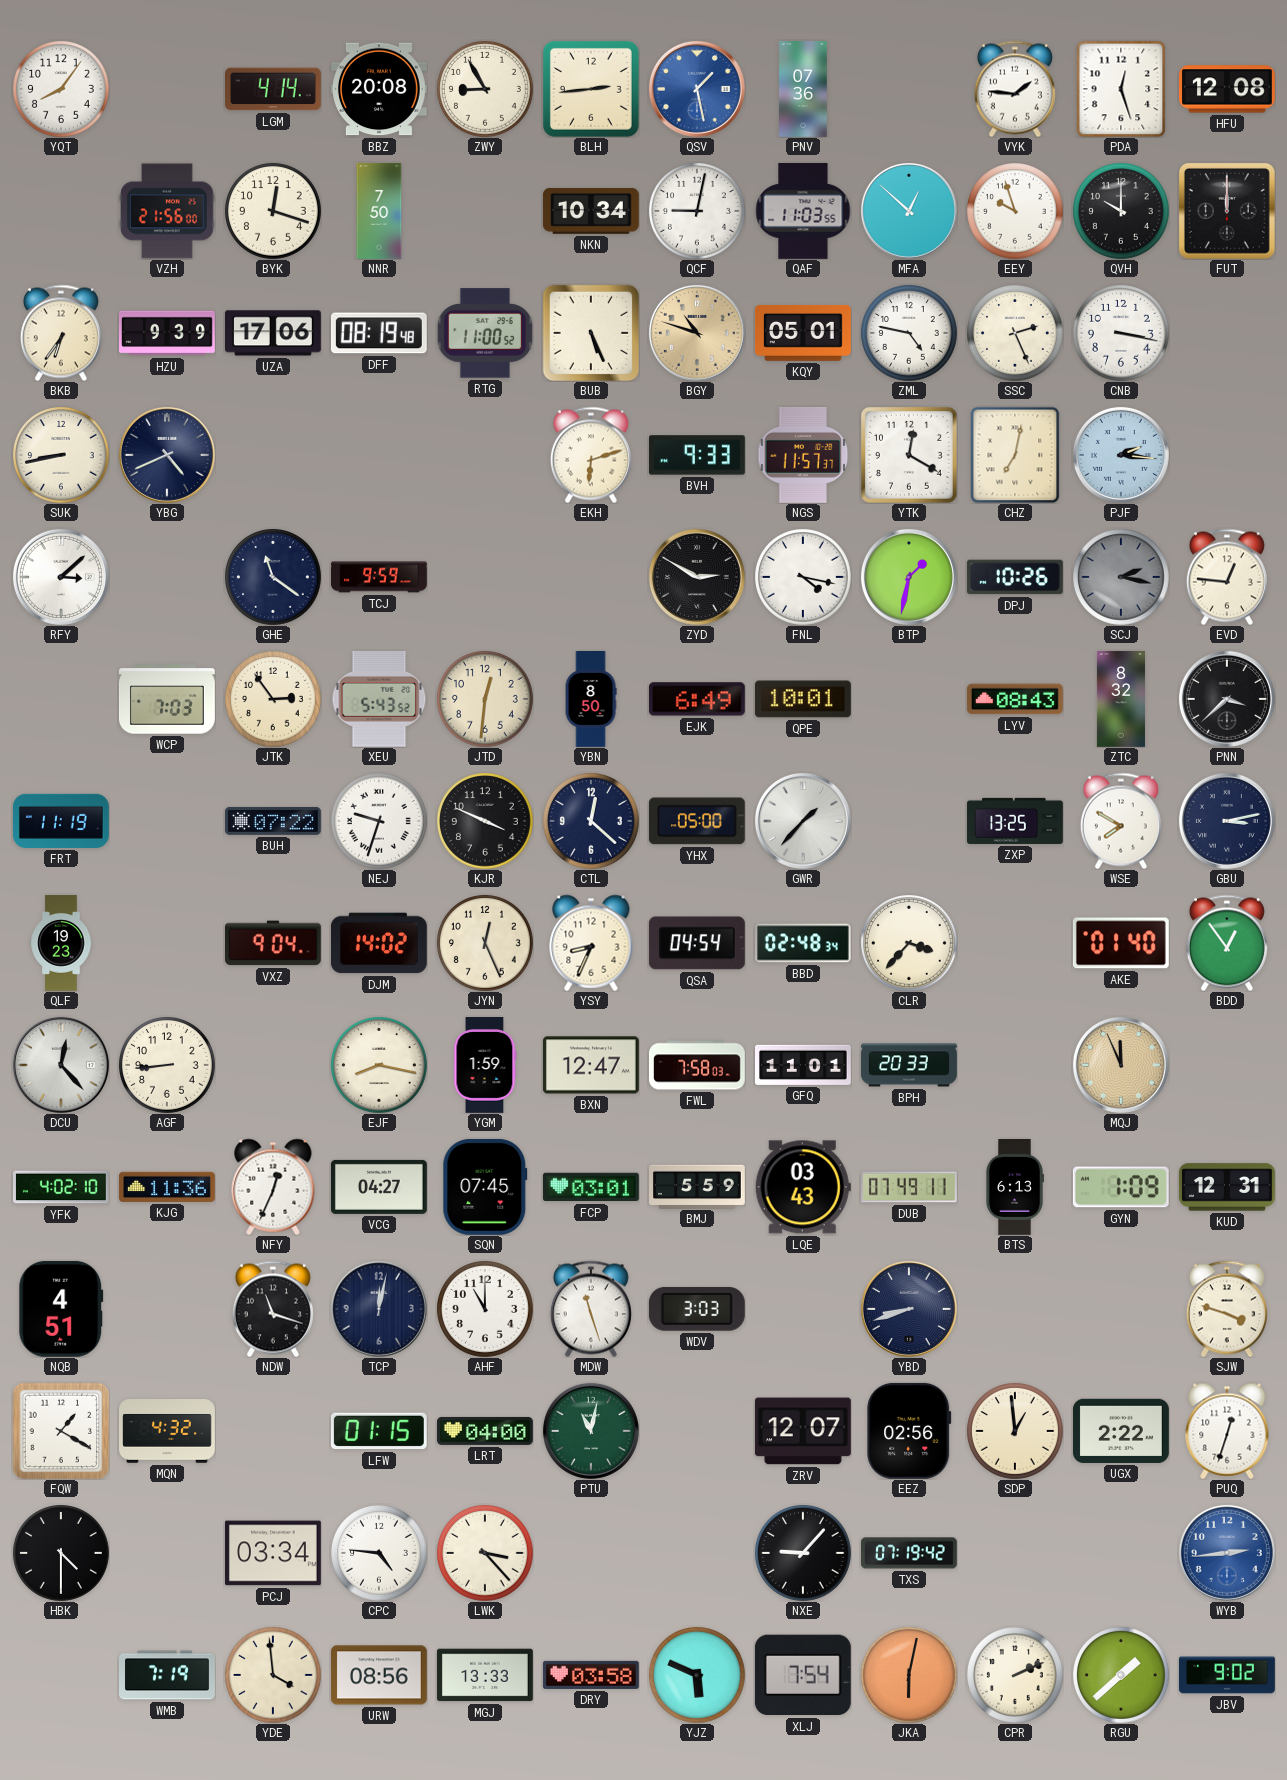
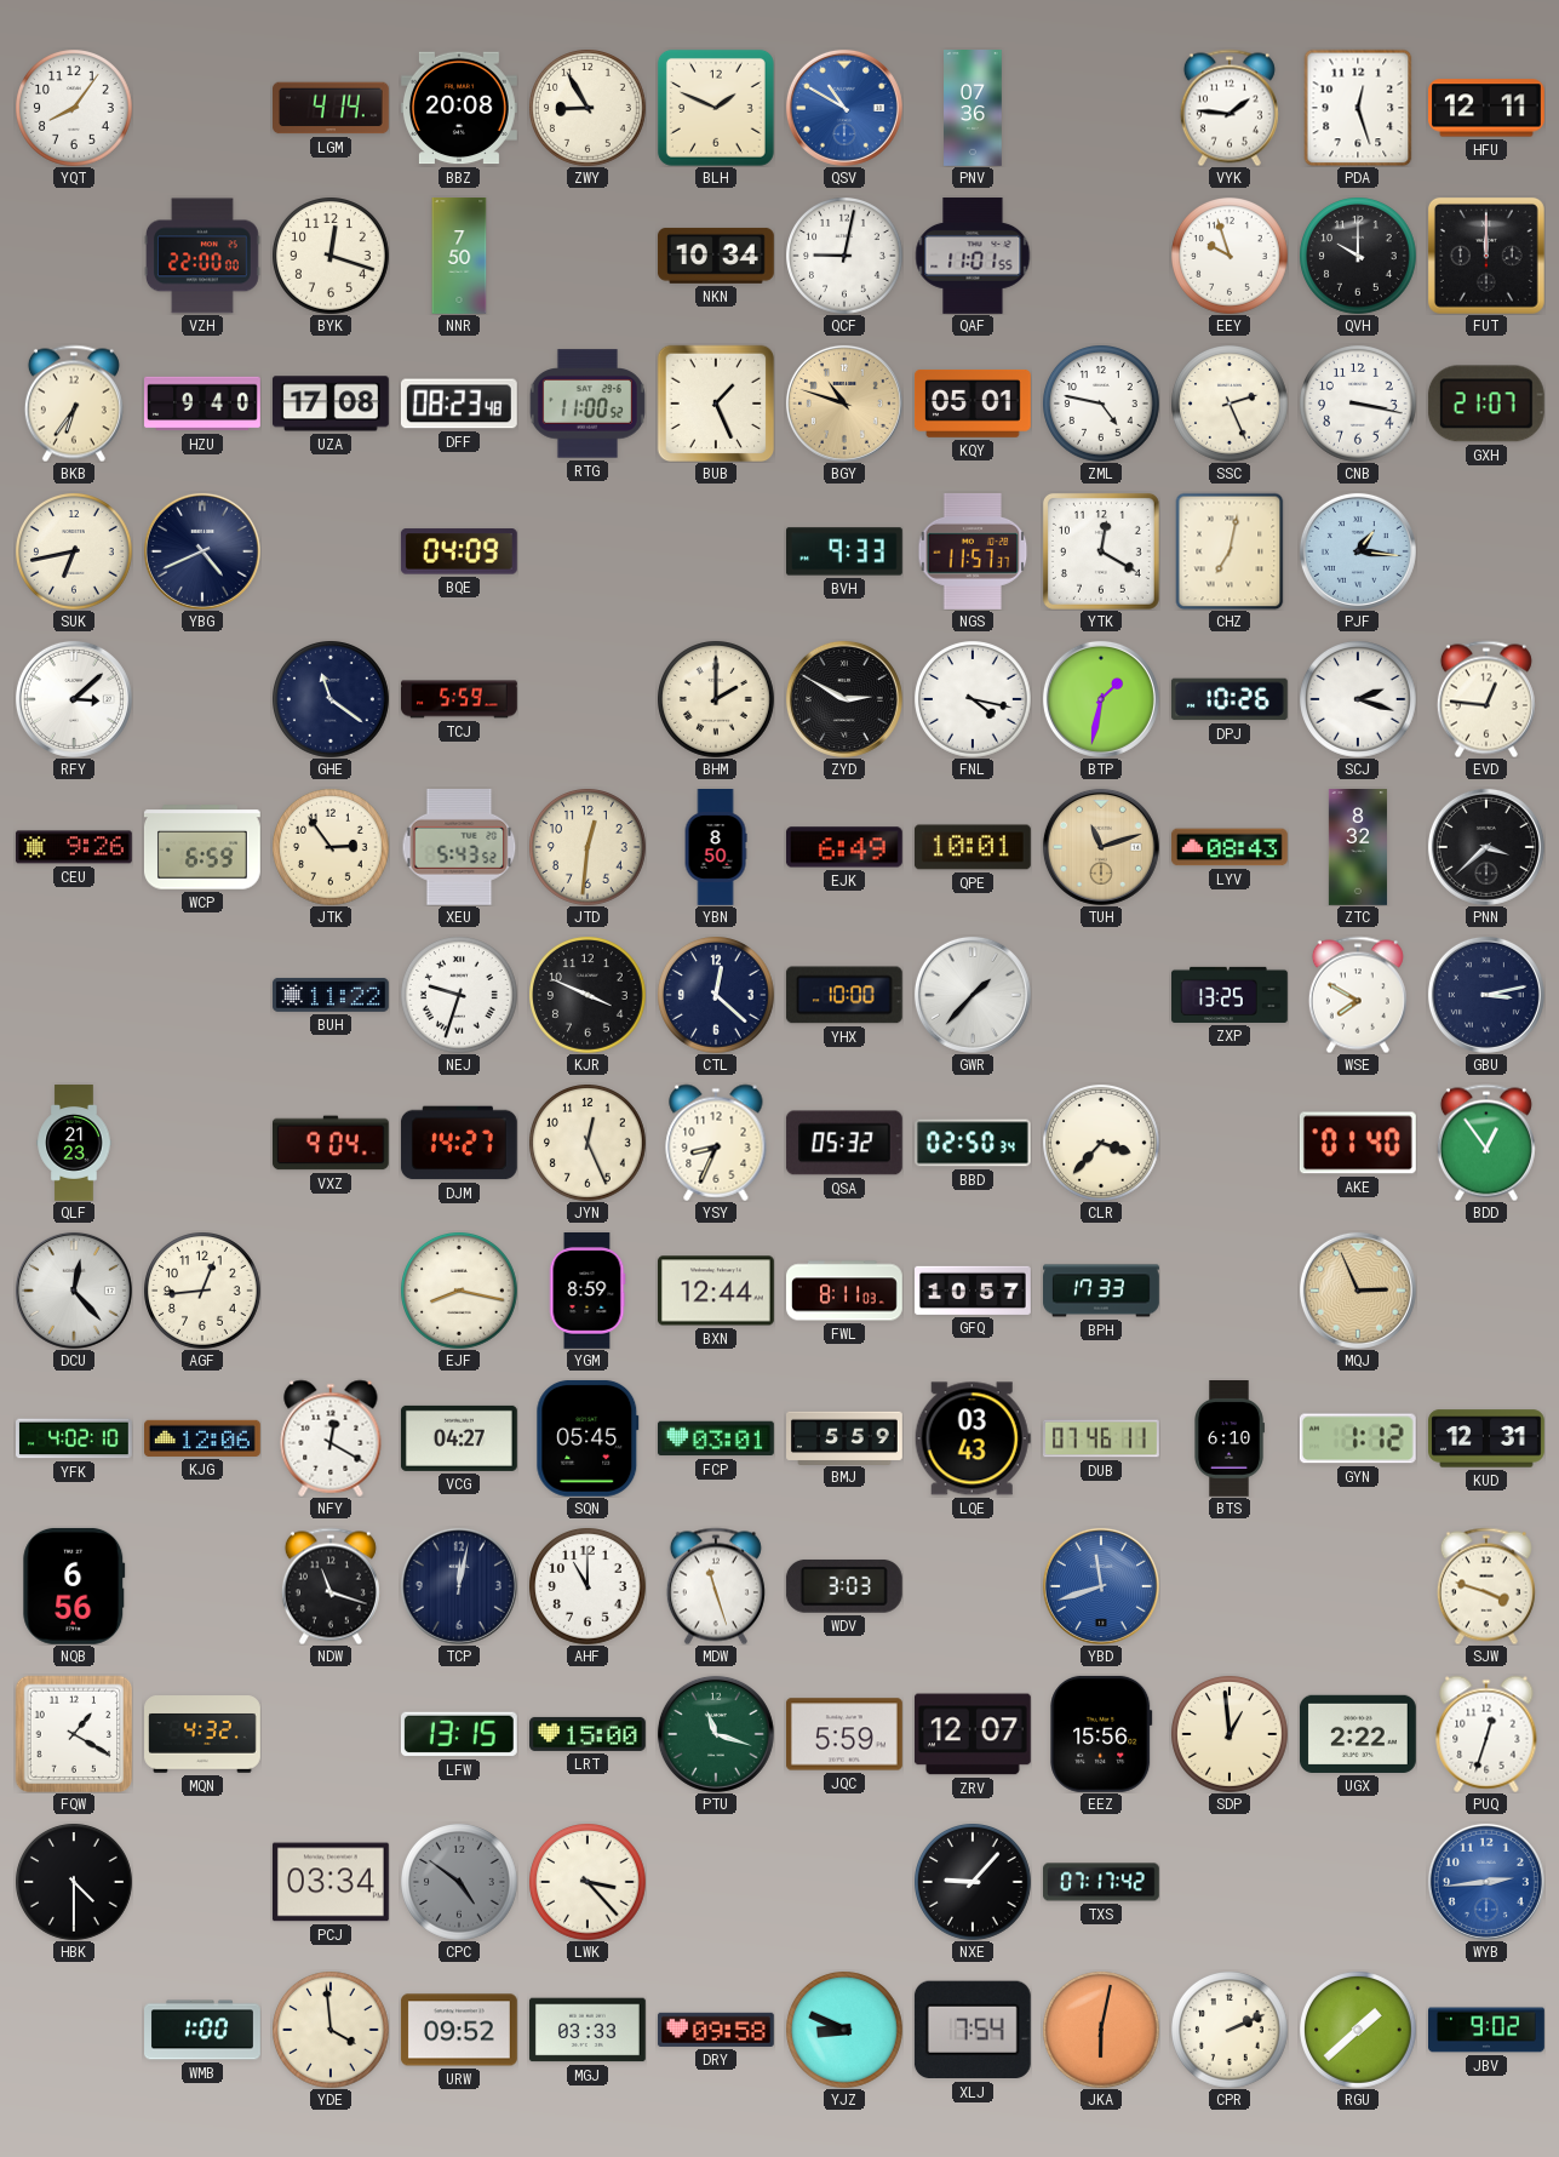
BLH: 2:44 -> 1:49 (716, 108)
QSV: 1:28 -> 10:50 (844, 108)
HFU: 12:08 -> 12:11 (1488, 108)
VZH: 21:56 -> 22:00 (202, 256)
QAF: 11:03 -> 11:01 (973, 257)
MFA: 12:52 -> none (909, 211)
HZU: 9:39 -> 9:40 (204, 404)
UZA: 17:06 -> 17:08 (331, 404)
DFF: 08:19 -> 08:23 (459, 404)
BUB: 5:26 -> 1:26 (716, 404)
GXH: none -> 21:07 (1486, 404)
SUK: 8:43 -> 6:43 (74, 551)
BQE: none -> 04:09 (459, 551)
EKH: 6:12 -> none (591, 455)
PJF: 2:16 -> 1:16 (1358, 551)
TCJ: 9:59 -> 5:59 (460, 699)
BHM: none -> 2:00 (716, 699)
SCJ: 2:17 -> 2:18 (1358, 699)
SCJ dial: grey -> white (1358, 699)
CEU: none -> 9:26 (74, 847)
WCP: 7:03 -> 6:59 (202, 847)
TUH: none -> 11:12 (1101, 847)
FRT: 11:19 -> none (62, 821)
BUH: 07:22 -> 11:22 (331, 995)
YHX: 05:00 -> 10:00 (844, 995)
QLF: 19:23 -> 21:23 (74, 1143)
DJM: 14:02 -> 14:27 (459, 1143)
QSA: 04:54 -> 05:32 (844, 1143)
BBD: 02:48 -> 02:50 (974, 1143)
AGF: 8:44 -> 12:44 (202, 1291)
YGM: 1:59 -> 8:59 (588, 1292)
BXN: 12:47 -> 12:44 (716, 1291)
FWL: 7:58 -> 8:11 (846, 1291)
GFQ: 11:01 -> 10:57 (974, 1291)
BPH: 20:33 -> 17:33 (1102, 1291)
MQJ: 11:56 -> 2:56 (1358, 1291)
KJG: 11:36 -> 12:06 (204, 1438)
NFY: 12:34 -> 12:20 (331, 1438)
SQN: 07:45 -> 05:45 (588, 1438)
DUB: 07:49 -> 07:46 (1102, 1438)
BTS: 6:13 -> 6:10 (1230, 1440)
GYN: 1:09 -> 1:12 (1358, 1438)
NQB: 4:51 -> 6:56 (74, 1586)
YBD: 8:42 -> 11:42 (1101, 1586)
YBD dial: navy -> blue (1101, 1586)
LFW: 01:15 -> 13:15 (459, 1734)
LRT: 04:00 -> 15:00 (589, 1734)
PTU: 11:02 -> 11:18 (716, 1734)
JQC: none -> 5:59 (844, 1734)
EEZ: 02:56 -> 15:56 (1101, 1734)
CPC: 4:46 -> 4:51 (459, 1882)
CPC dial: white -> grey (459, 1882)
TXS: 07:19 -> 07:17 (1102, 1882)
WMB: 7:19 -> 1:00 (204, 2030)
URW: 08:56 -> 09:52 (459, 2030)
MGJ: 13:33 -> 03:33 (588, 2030)
DRY: 03:58 -> 09:58 (716, 2030)
YJZ: 5:49 -> 8:49 (844, 2030)
